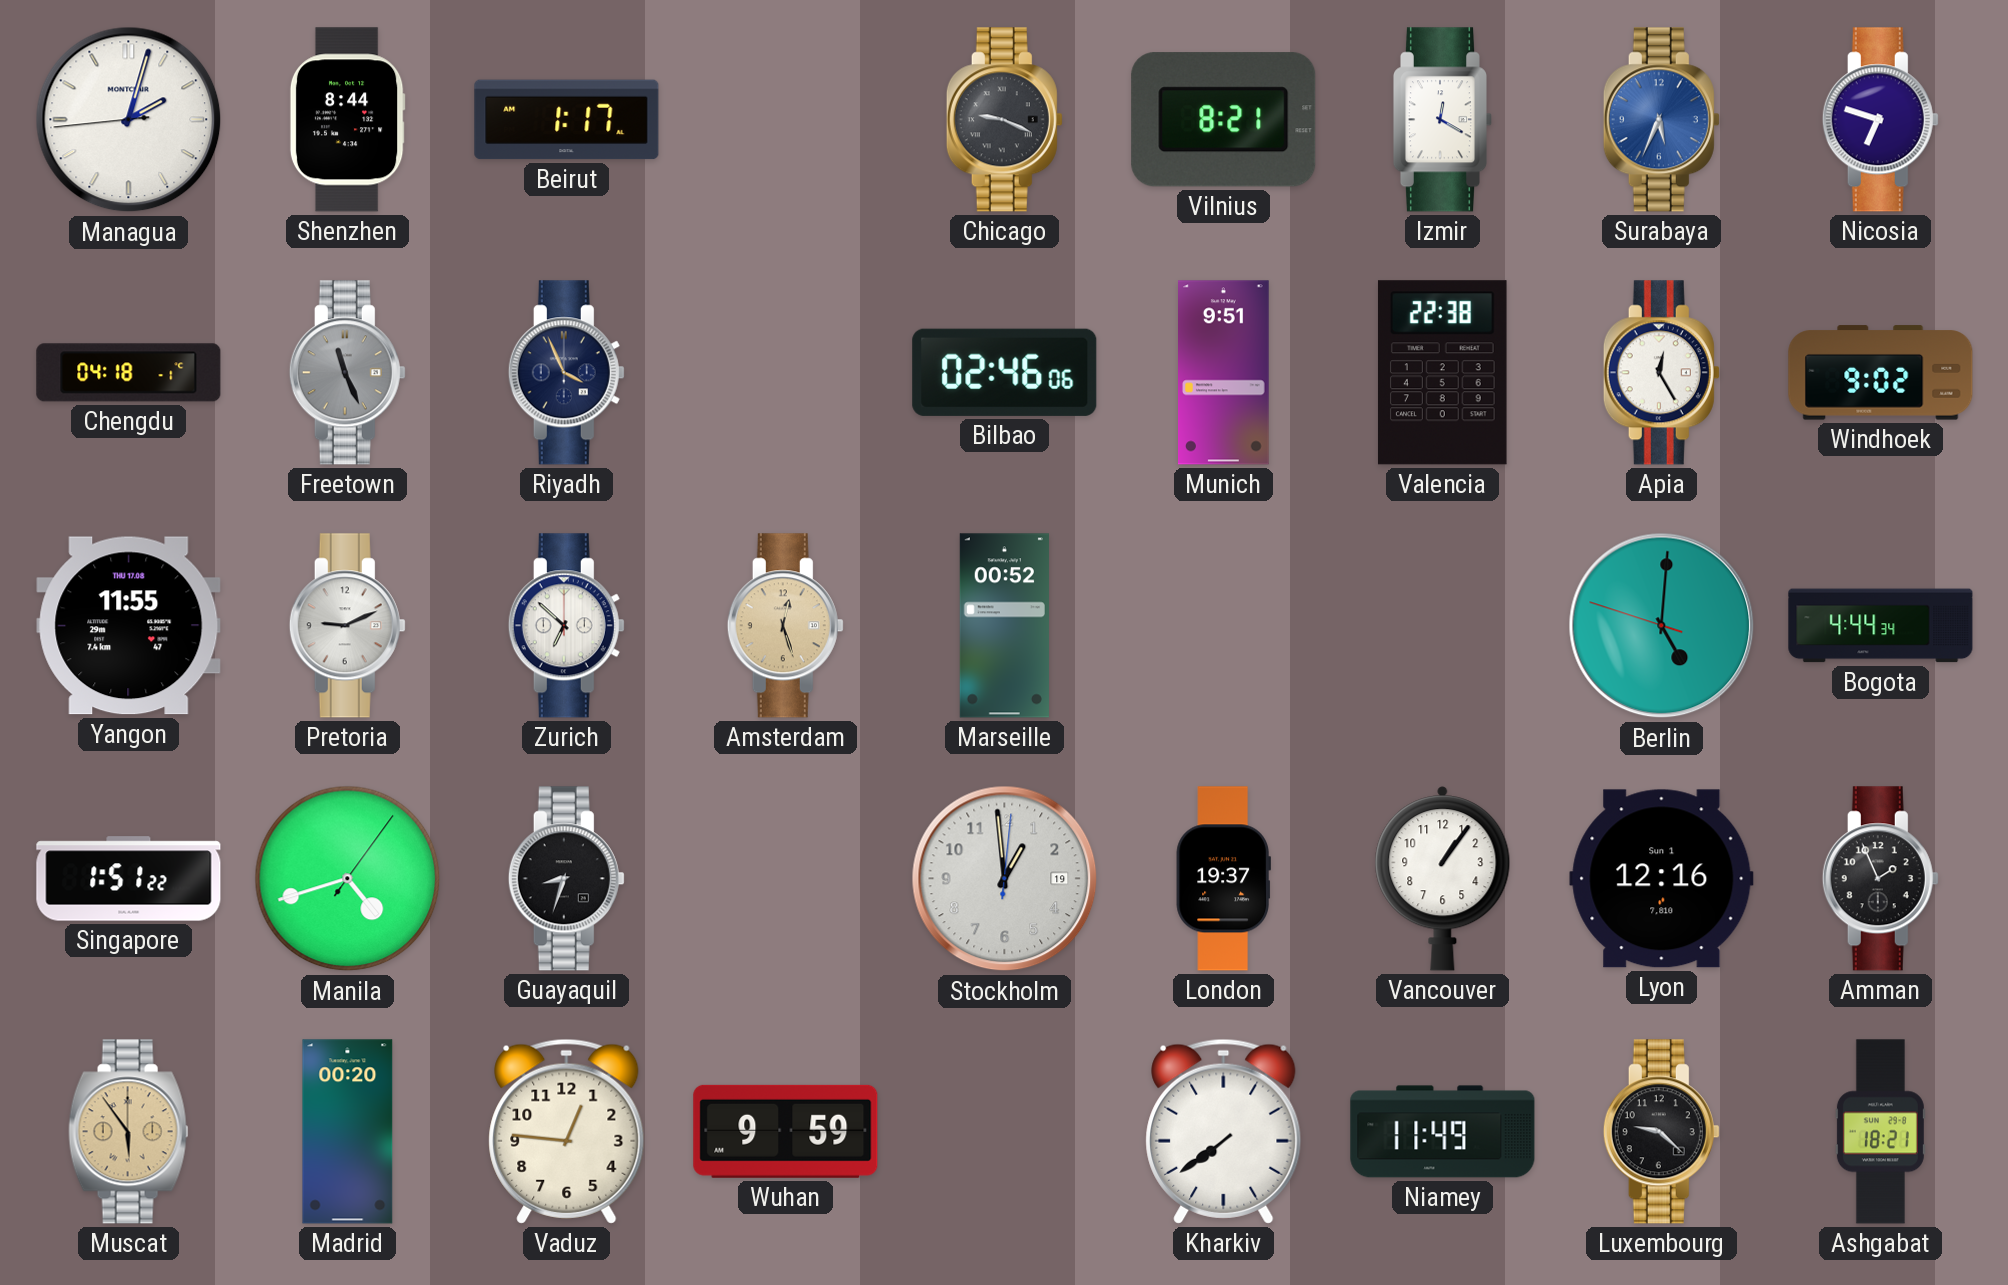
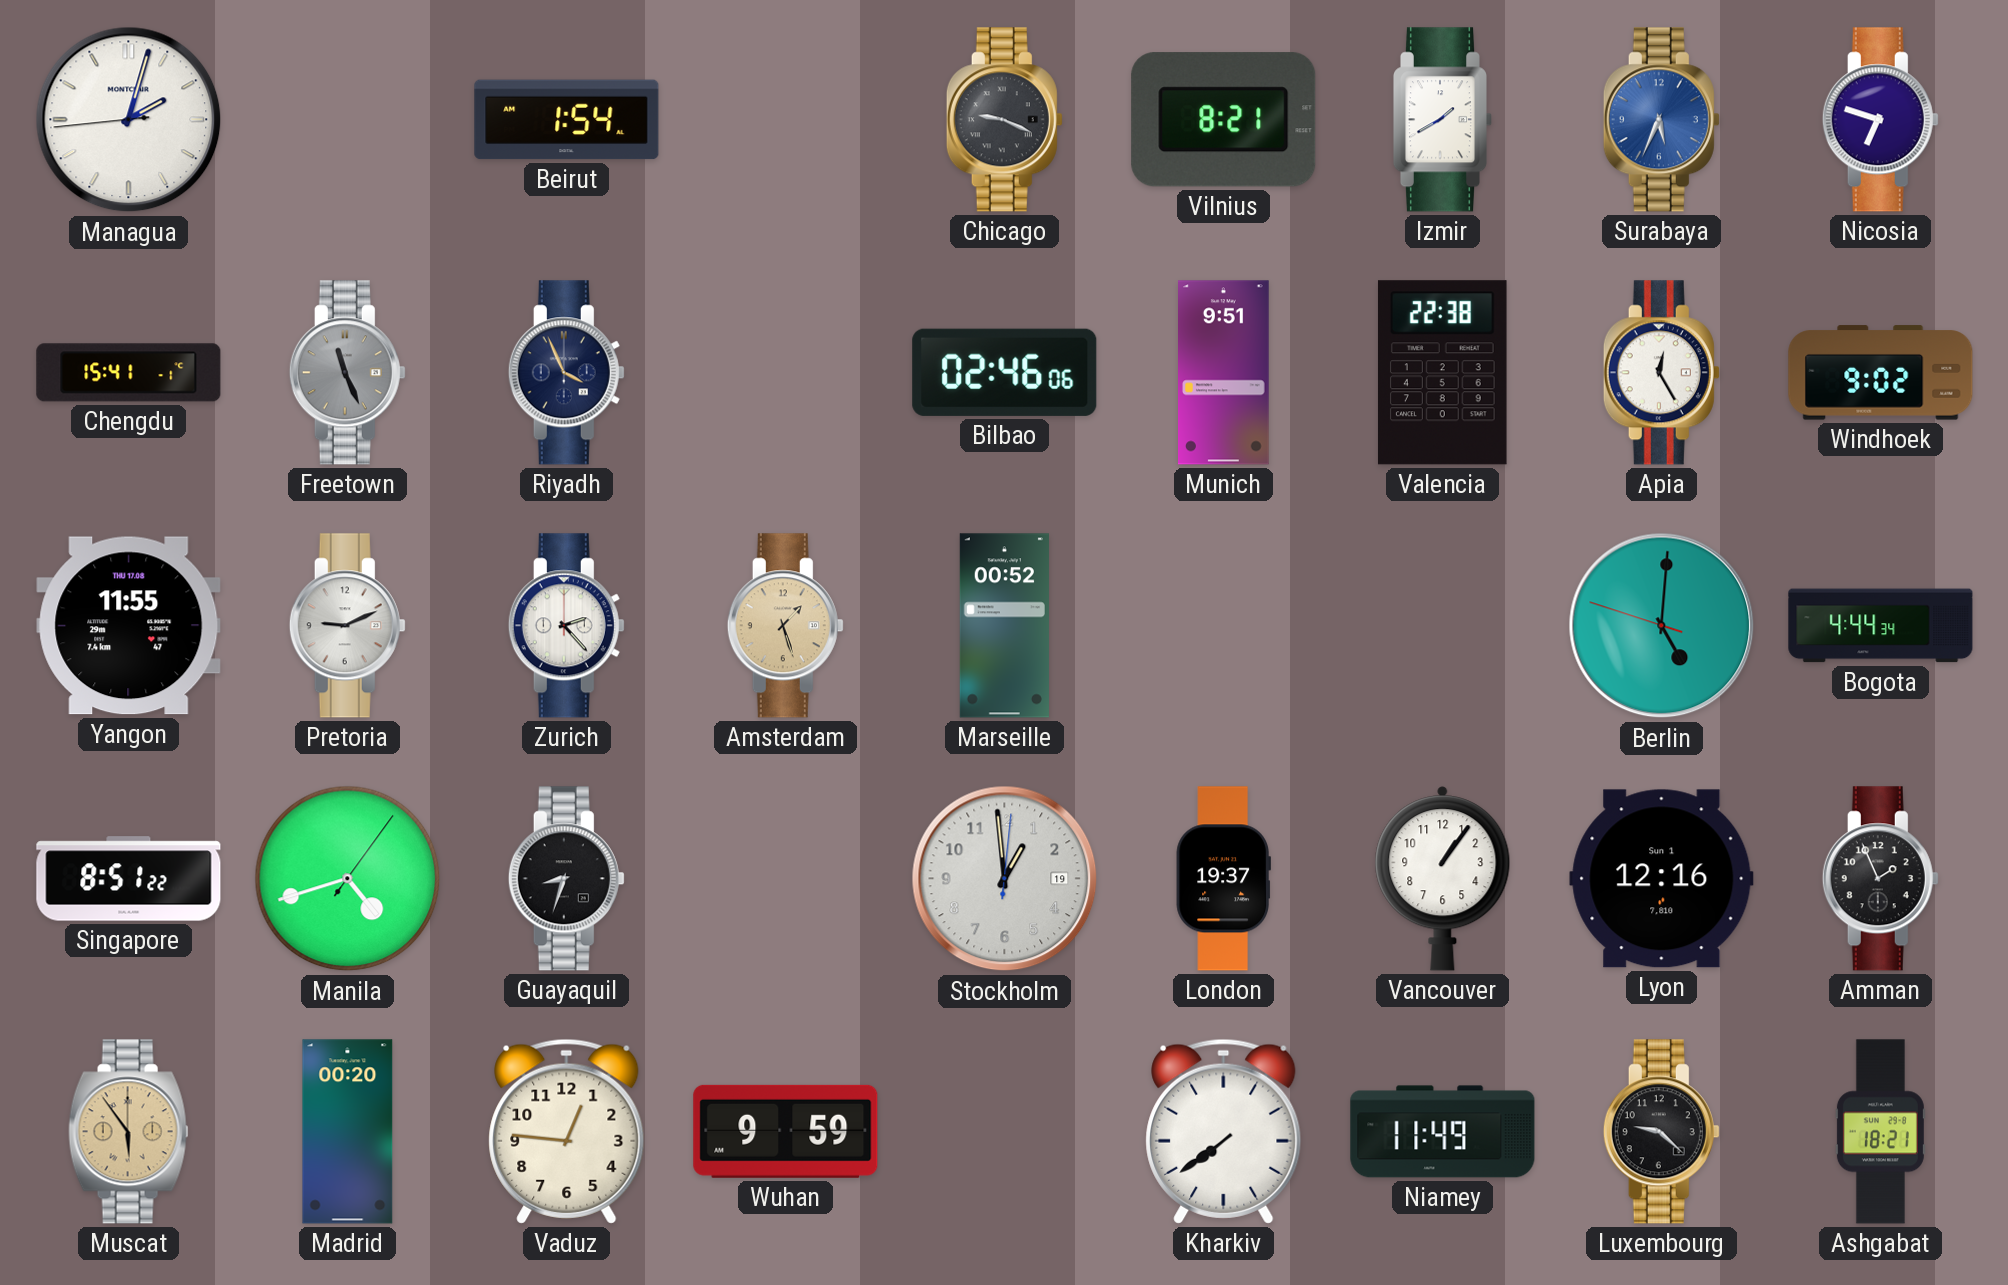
Shenzhen: 8:44 -> none (347, 120)
Beirut: 1:17 -> 1:54 (567, 120)
Izmir: 12:20 -> 1:40 (1442, 120)
Chengdu: 04:18 -> 15:41 (129, 373)
Zurich: 6:52 -> 2:23 (566, 626)
Amsterdam: 12:27 -> 1:27 (785, 626)
Singapore: 1:51 -> 8:51 (129, 879)
